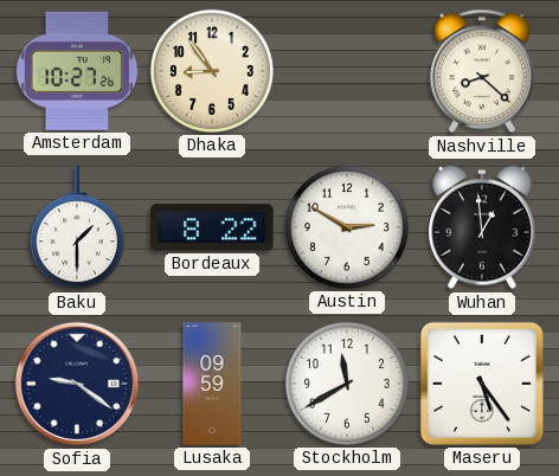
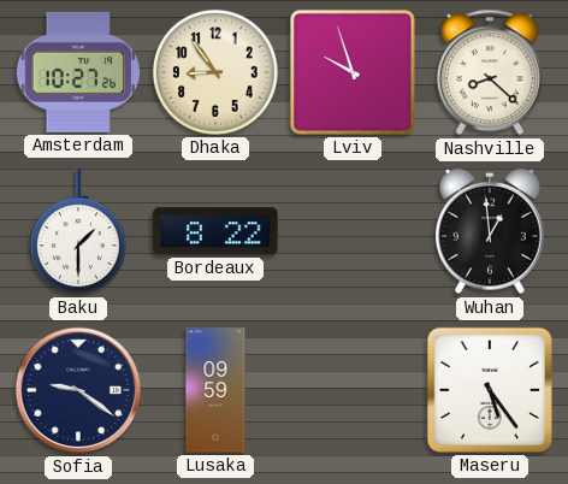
Lviv: none -> 9:57 (353, 72)
Austin: 2:50 -> none (347, 227)
Stockholm: 11:40 -> none (347, 384)
